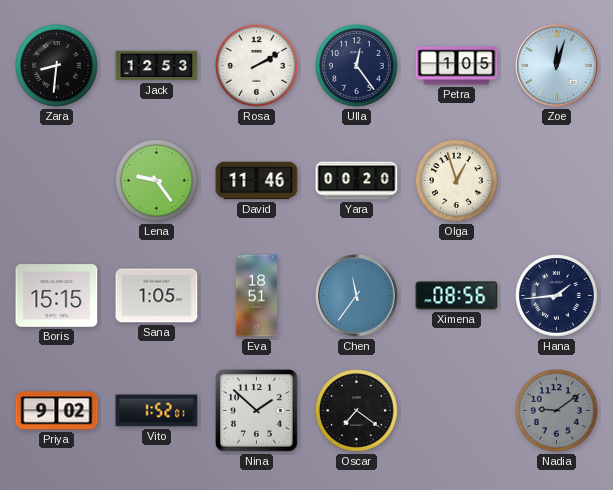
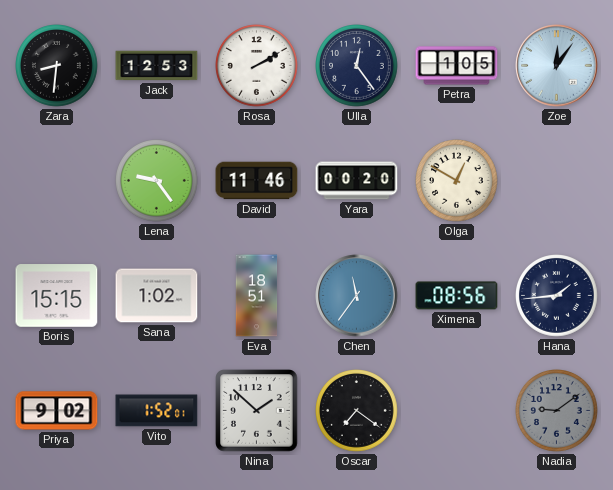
Zoe: 12:03 -> 12:06 (557, 66)
Olga: 12:57 -> 12:50 (457, 181)
Sana: 1:05 -> 1:02 (157, 296)
